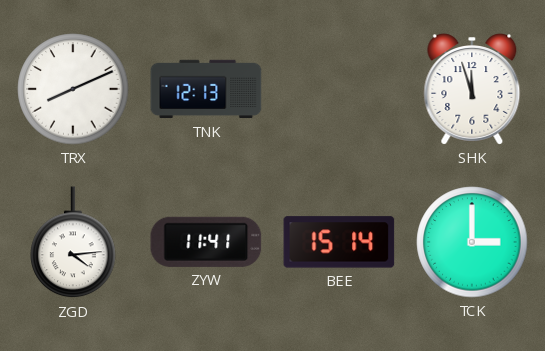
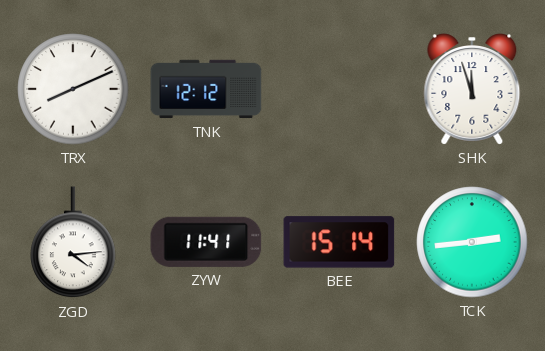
TNK: 12:13 -> 12:12 (206, 89)
TCK: 3:00 -> 2:44 (472, 242)
